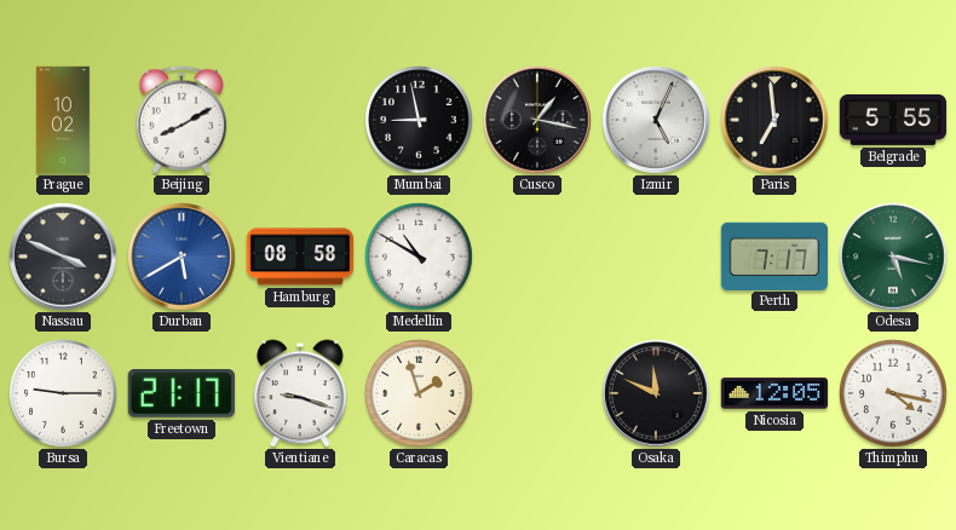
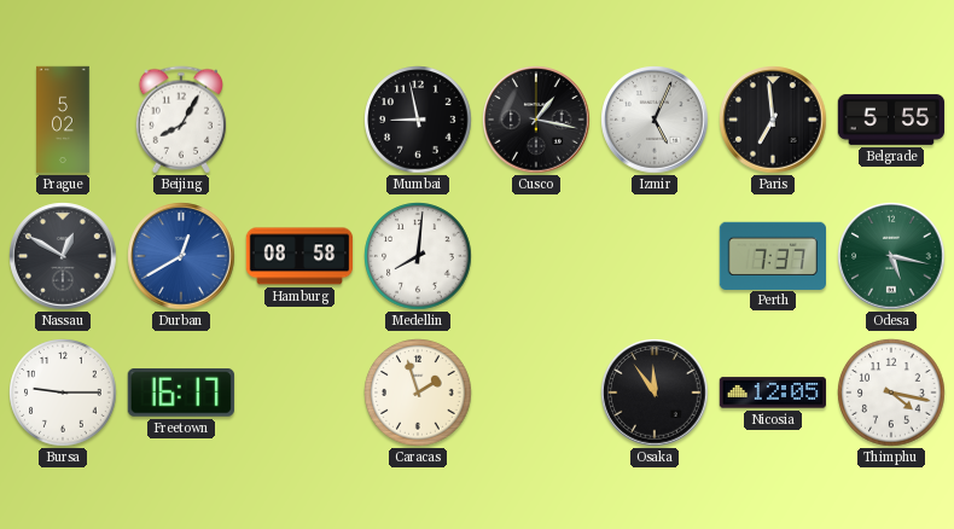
Prague: 10:02 -> 5:02 (63, 120)
Beijing: 8:10 -> 8:05 (181, 120)
Nassau: 3:49 -> 12:50 (63, 256)
Durban: 5:40 -> 12:40 (181, 256)
Medellin: 10:50 -> 8:01 (418, 256)
Perth: 7:17 -> 7:37 (772, 255)
Freetown: 21:17 -> 16:17 (181, 394)
Vientiane: 9:18 -> none (300, 393)
Osaka: 11:49 -> 11:54 (655, 393)
